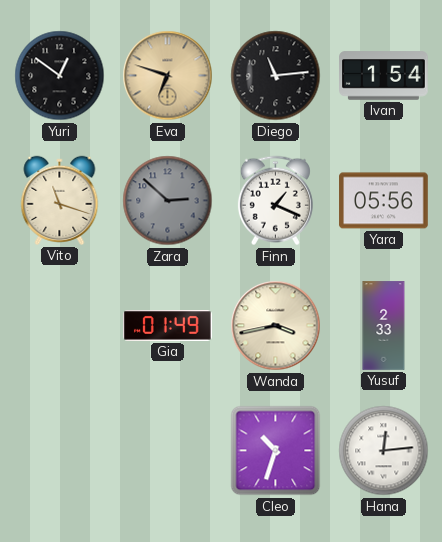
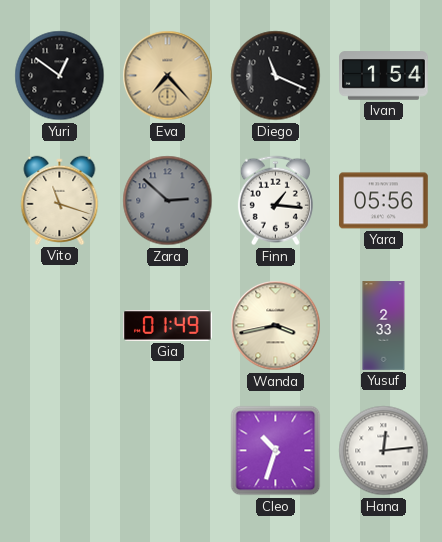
Eva: 6:48 -> 7:23 (168, 76)
Diego: 11:14 -> 11:19 (276, 76)
Finn: 1:19 -> 1:16 (275, 201)
